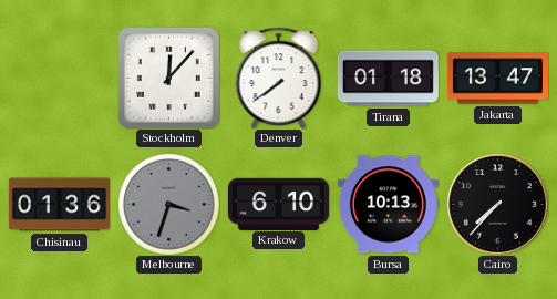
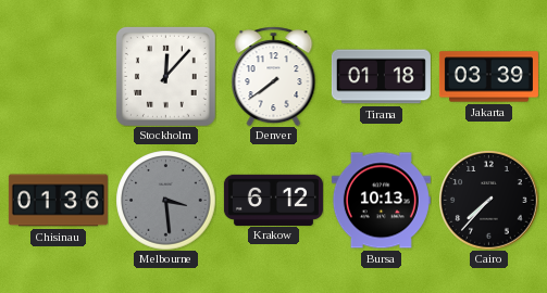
Jakarta: 13:47 -> 03:39 (488, 77)
Melbourne: 3:33 -> 3:29 (165, 200)
Krakow: 6:10 -> 6:12 (273, 200)
